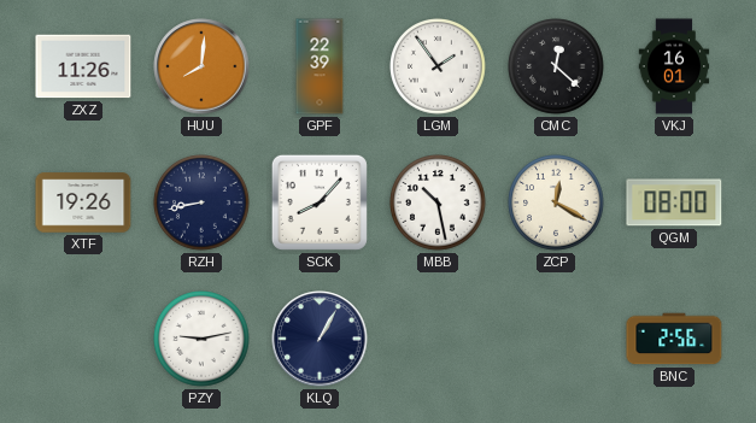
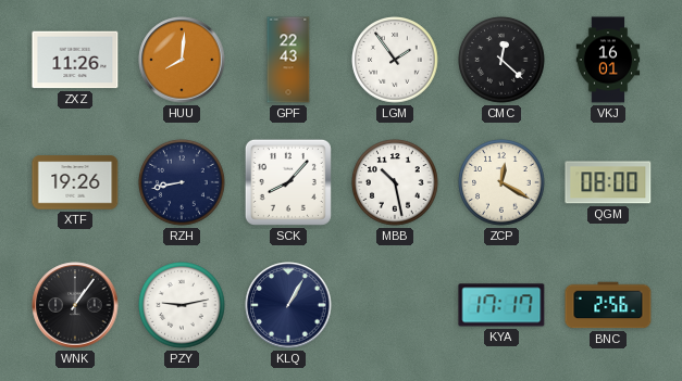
GPF: 22:39 -> 22:43 (288, 60)
WNK: none -> 1:06 (75, 305)
KYA: none -> 17:17 (501, 305)
